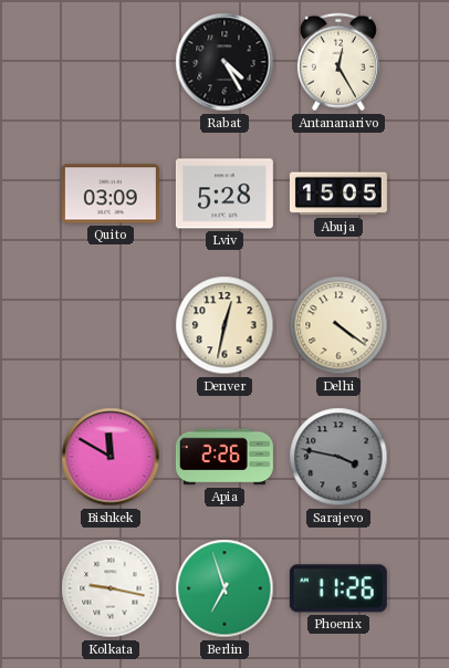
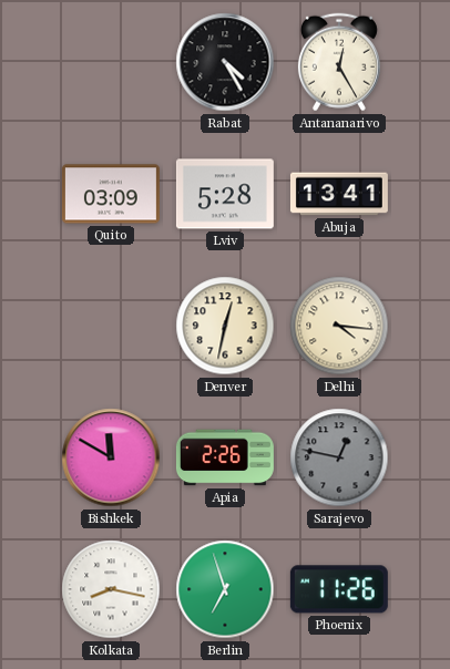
Abuja: 15:05 -> 13:41 (339, 194)
Delhi: 4:21 -> 4:16 (339, 326)
Sarajevo: 3:47 -> 12:47 (339, 457)
Kolkata: 9:17 -> 8:17 (111, 589)
